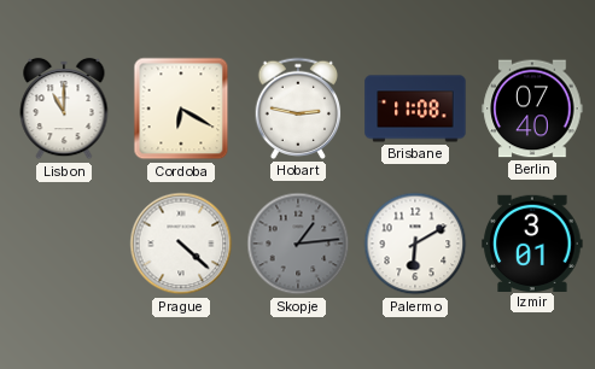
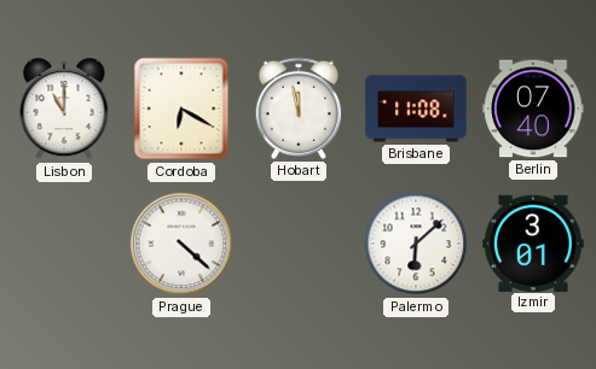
Hobart: 2:47 -> 11:58 (299, 109)
Skopje: 1:14 -> none (298, 244)
Palermo: 6:10 -> 6:08 (416, 244)
